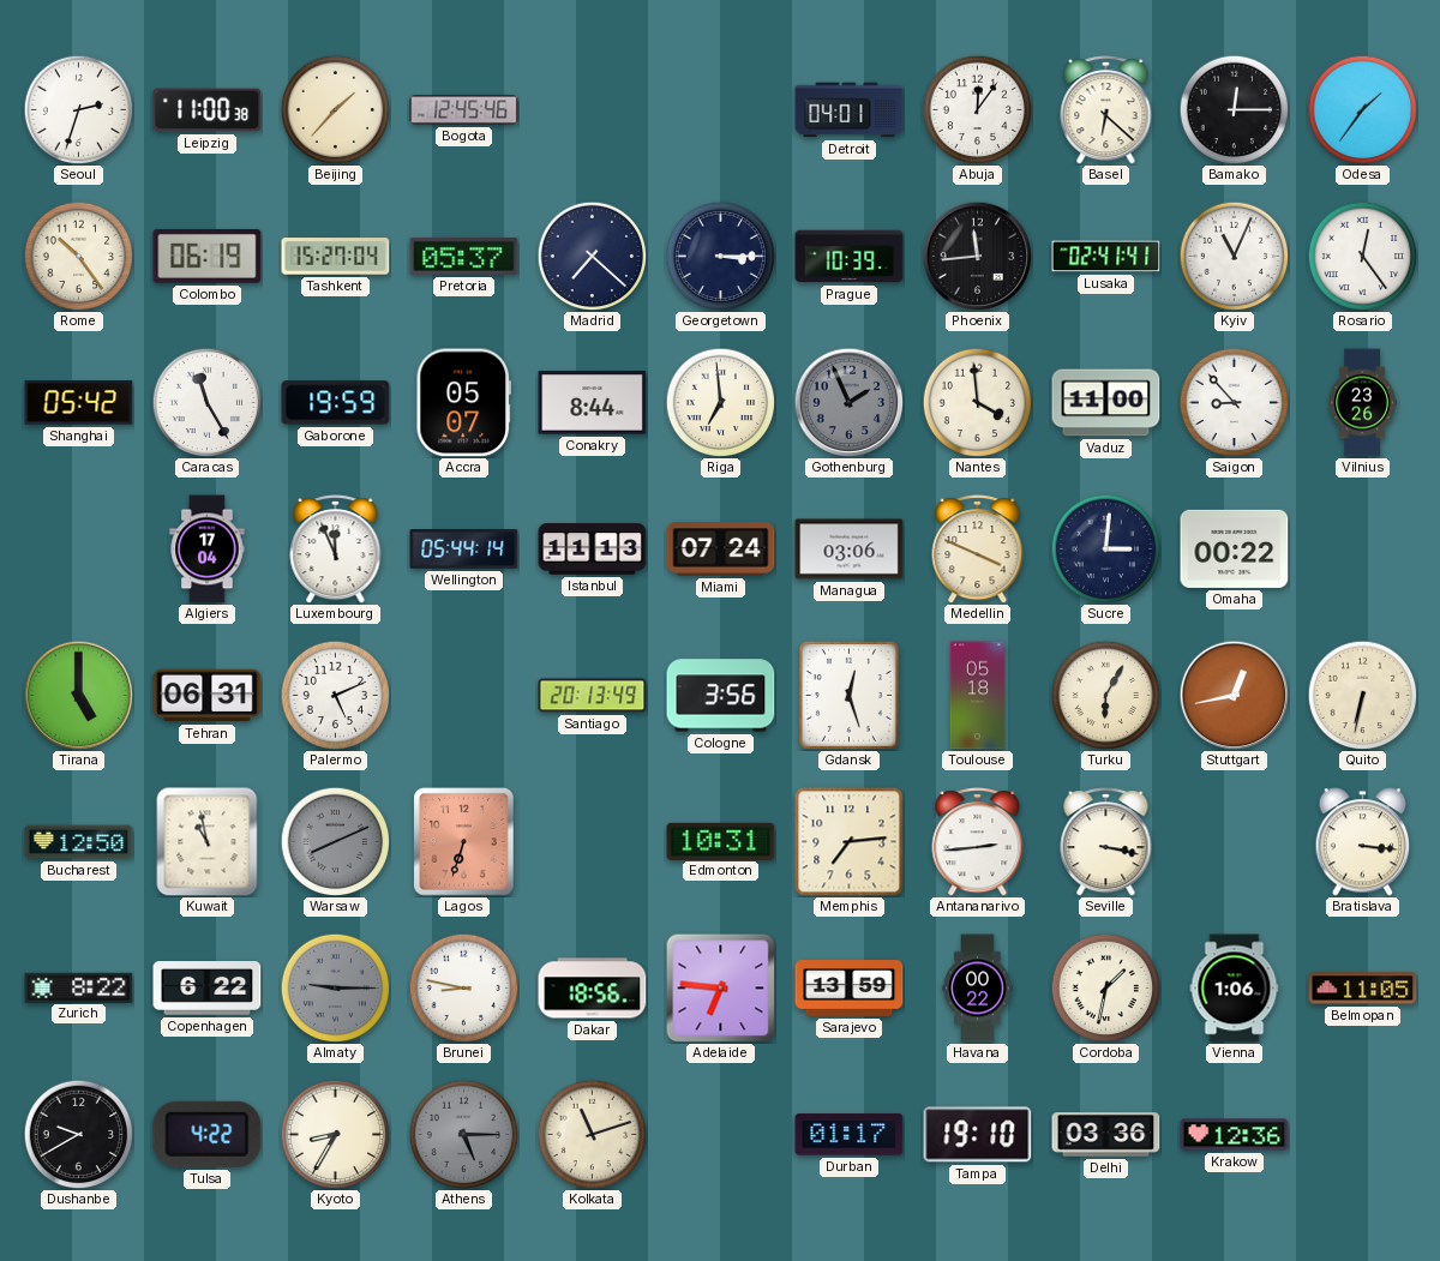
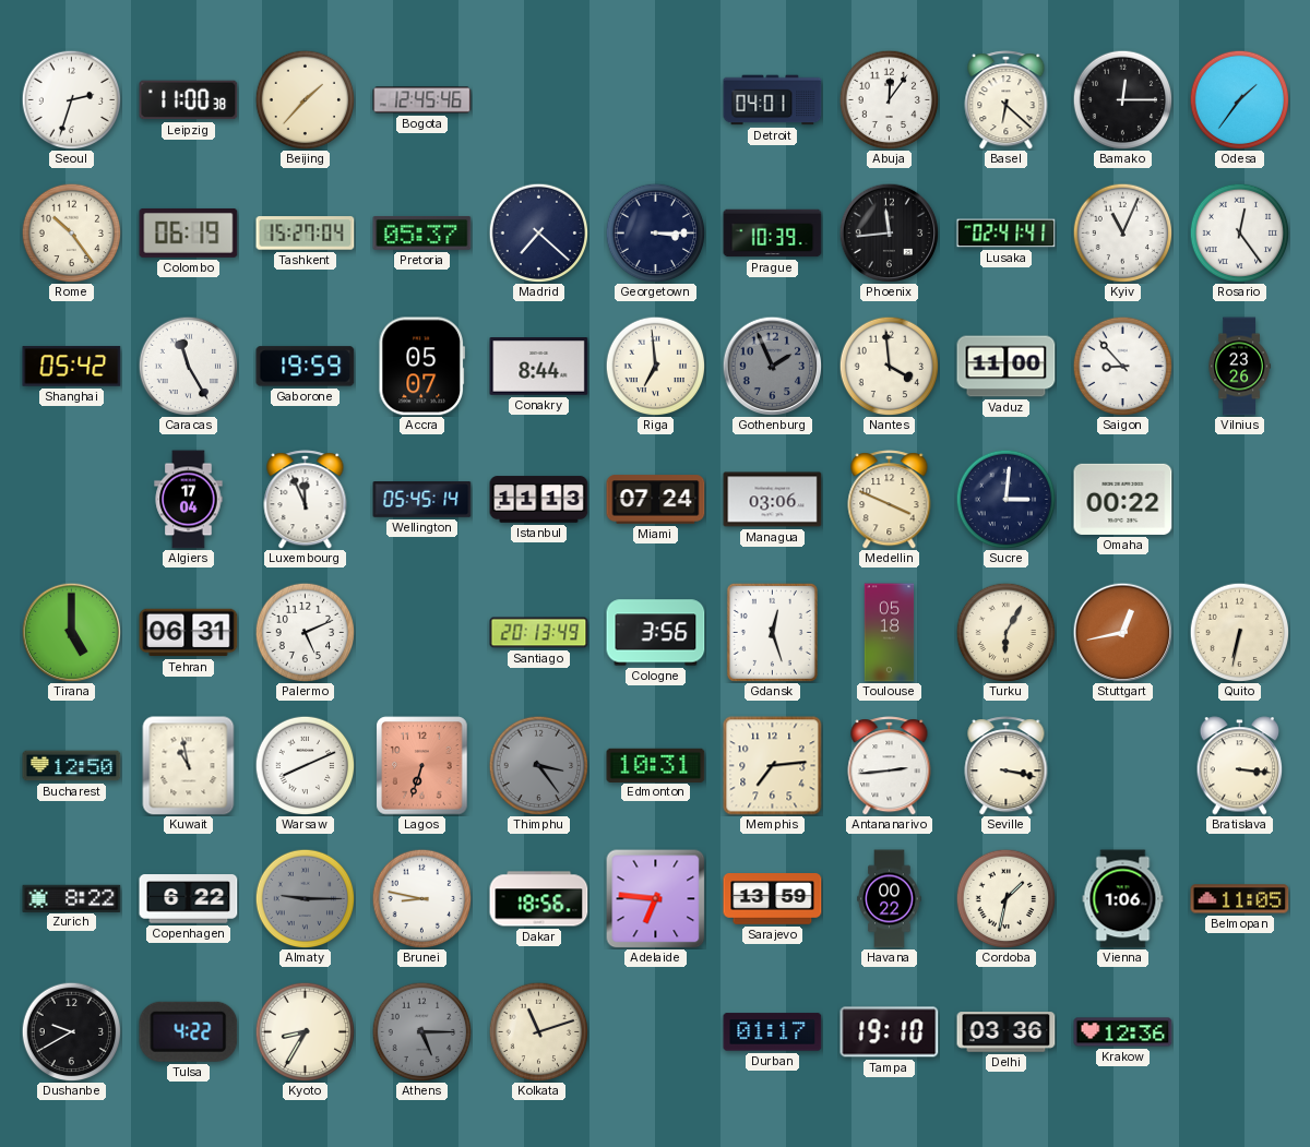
Wellington: 05:44 -> 05:45 (422, 500)
Warsaw dial: grey -> white (305, 765)
Thimphu: none -> 3:24 (538, 765)
